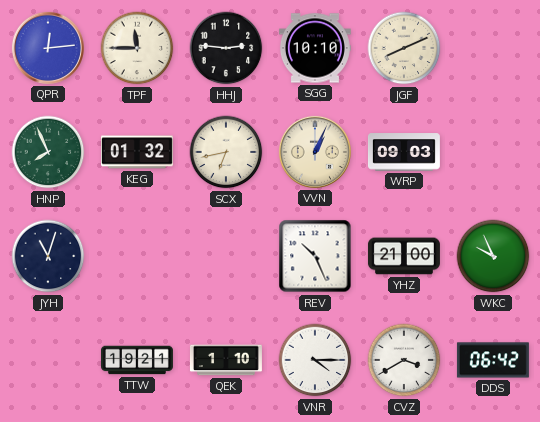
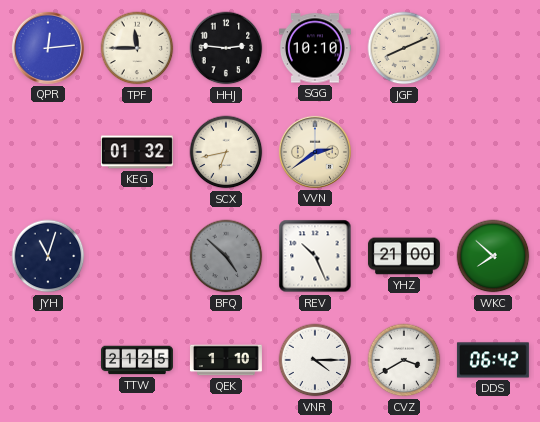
HNP: 7:56 -> none (48, 152)
VVN: 1:04 -> 2:39 (315, 152)
WRP: 09:03 -> none (404, 152)
BFQ: none -> 4:52 (226, 256)
WKC: 9:56 -> 7:52 (493, 256)
TTW: 19:21 -> 21:25 (137, 360)
